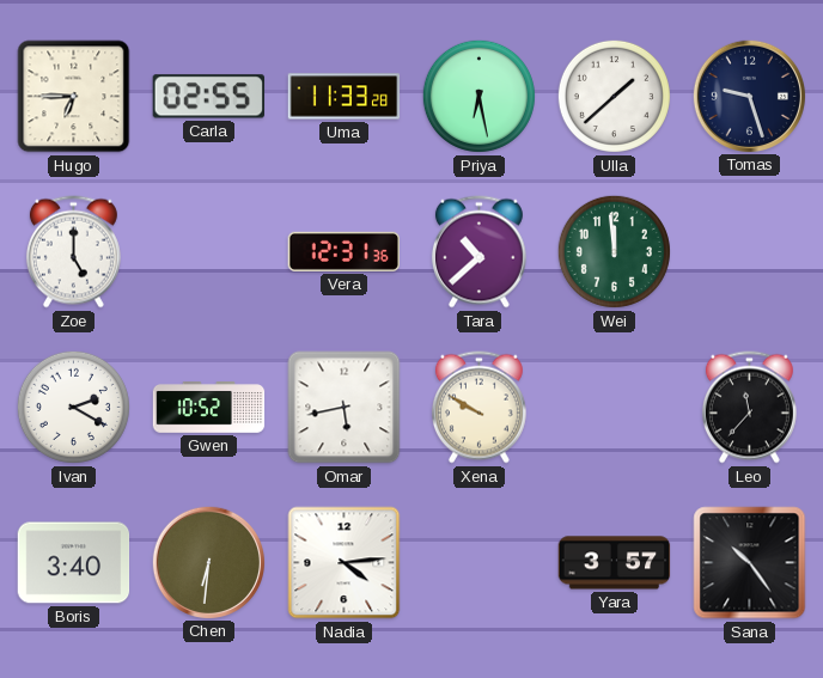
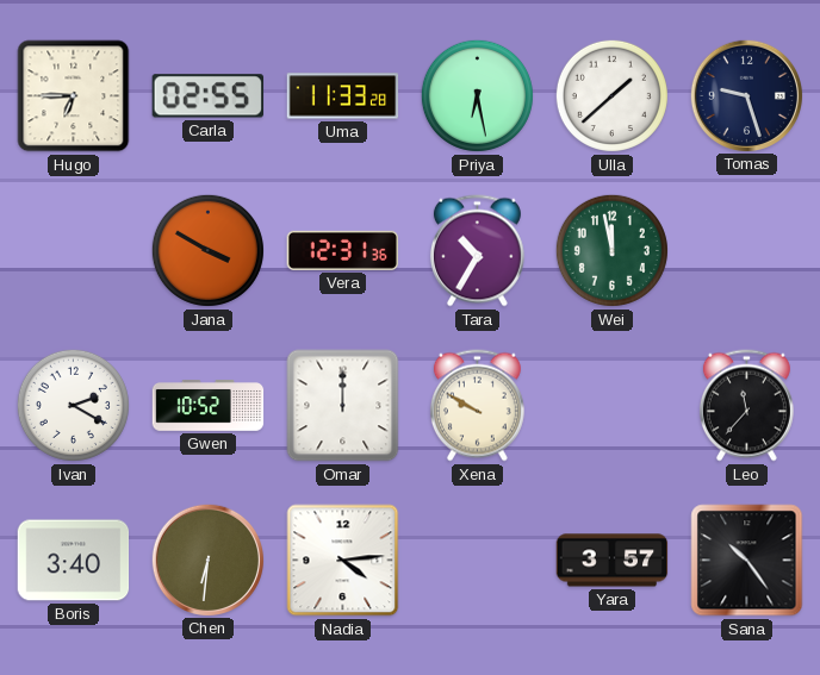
Zoe: 5:00 -> none (73, 252)
Jana: none -> 3:50 (207, 250)
Tara: 10:38 -> 10:35 (477, 251)
Wei: 11:59 -> 11:58 (611, 250)
Omar: 5:43 -> 12:00 (343, 406)
